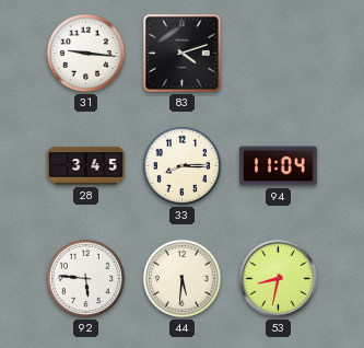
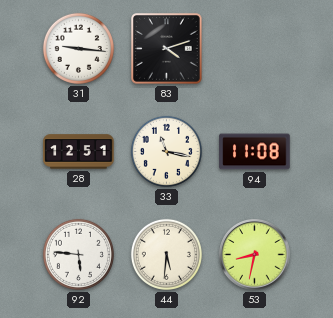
28: 3:45 -> 12:51 (79, 152)
33: 8:15 -> 11:17 (166, 151)
94: 11:04 -> 11:08 (255, 152)
